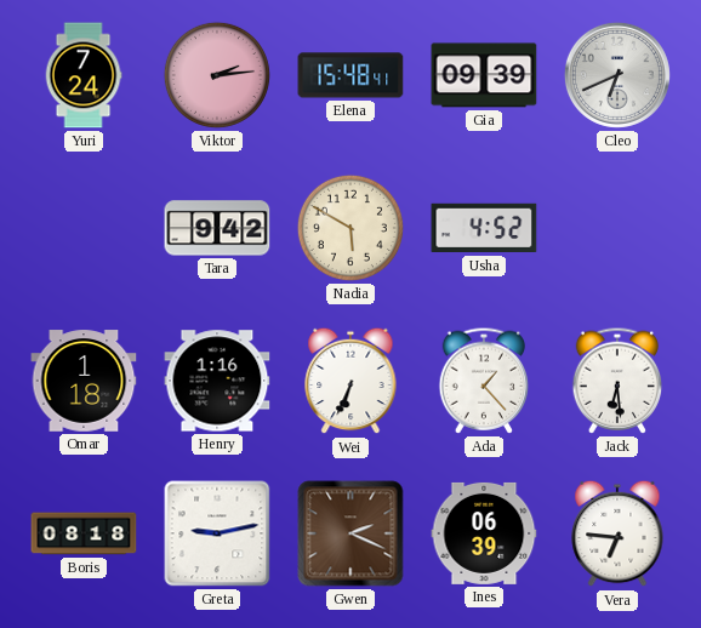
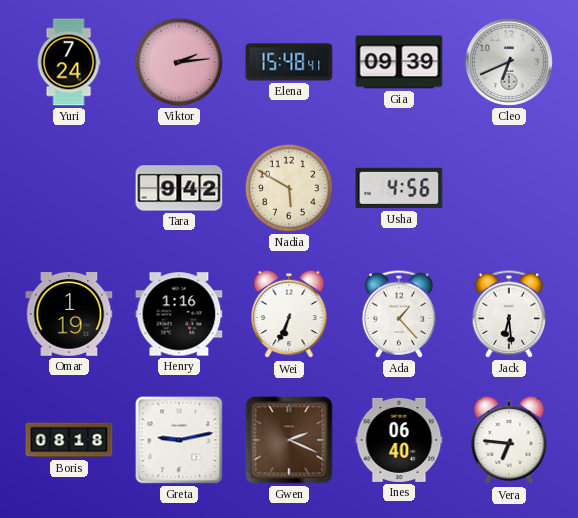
Usha: 4:52 -> 4:56 (399, 188)
Omar: 1:18 -> 1:19 (69, 314)
Ines: 06:39 -> 06:40 (399, 440)
